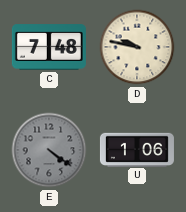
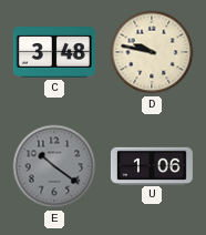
C: 7:48 -> 3:48 (54, 52)
E: 4:21 -> 10:21 (54, 166)
